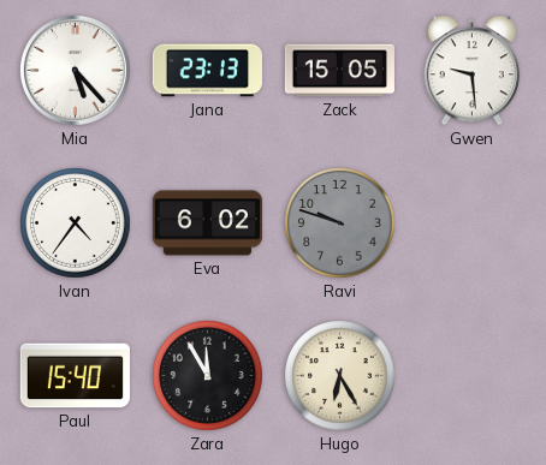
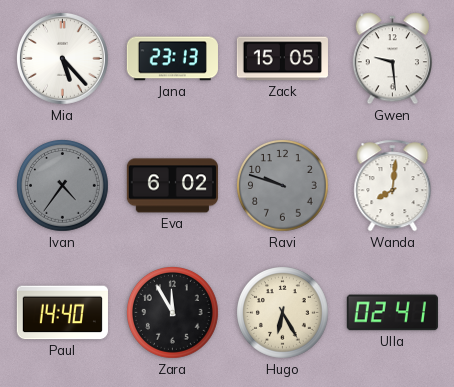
Ivan dial: white -> grey (63, 186)
Wanda: none -> 8:01 (393, 186)
Paul: 15:40 -> 14:40 (62, 313)
Ulla: none -> 02:41 (392, 313)
